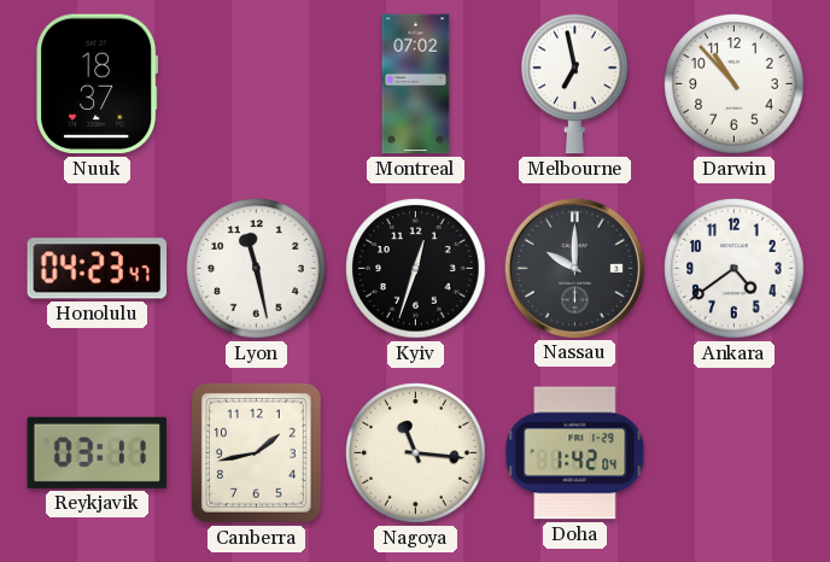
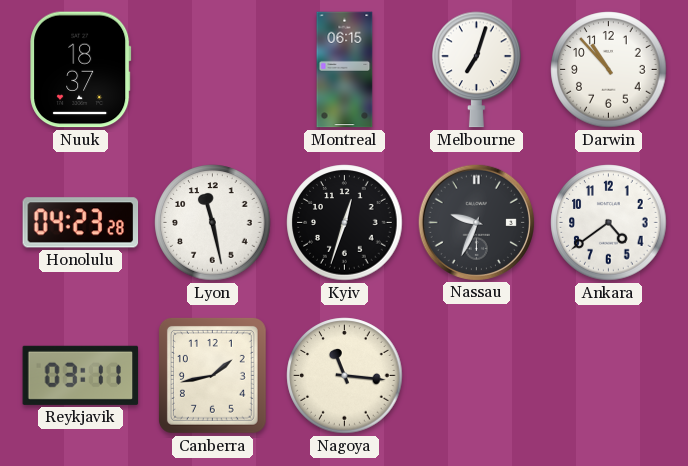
Montreal: 07:02 -> 06:15 (345, 70)
Melbourne: 6:58 -> 7:03 (477, 70)
Honolulu: 04:23:47 -> 04:23:28 (81, 223)
Nassau: 10:00 -> 9:34 (476, 222)
Doha: 1:42 -> none (575, 453)
